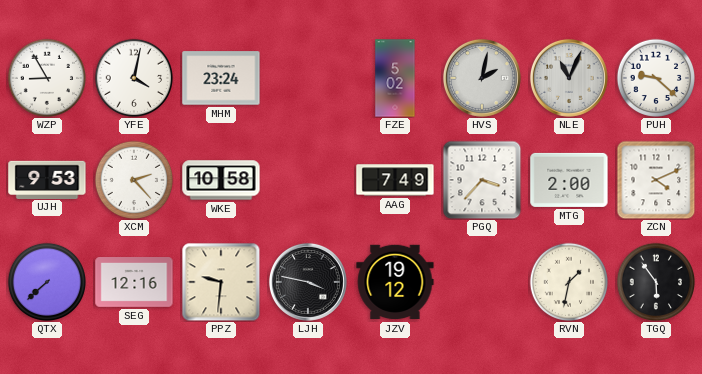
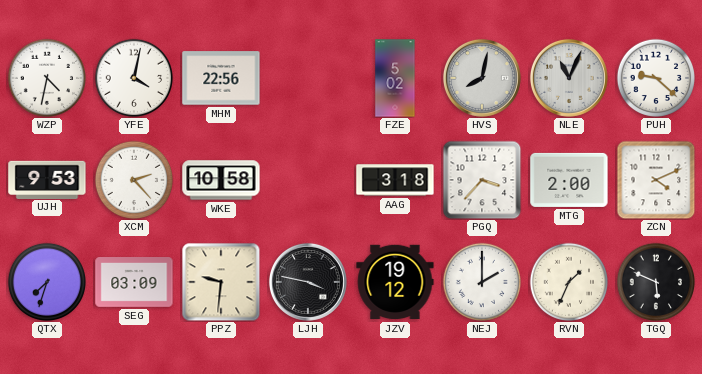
WZP: 8:55 -> 4:32 (46, 77)
MHM: 23:24 -> 22:56 (221, 78)
HVS: 2:02 -> 8:02 (482, 78)
AAG: 7:49 -> 3:18 (395, 180)
QTX: 7:38 -> 7:33 (46, 281)
SEG: 12:16 -> 03:09 (134, 283)
NEJ: none -> 2:00 (481, 281)
RVN: 1:32 -> 1:34 (568, 281)
TGQ: 5:54 -> 5:49 (655, 281)
